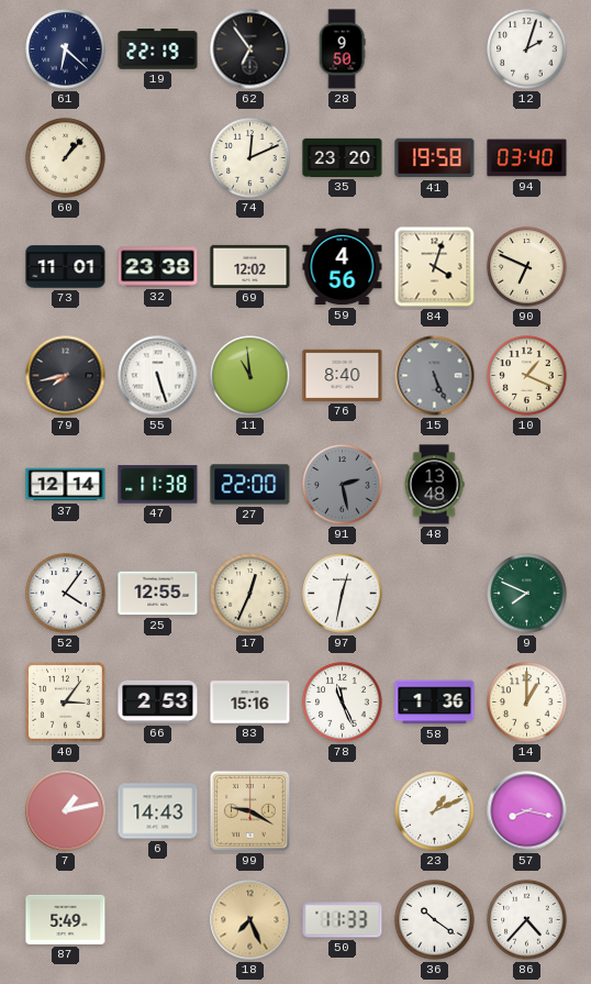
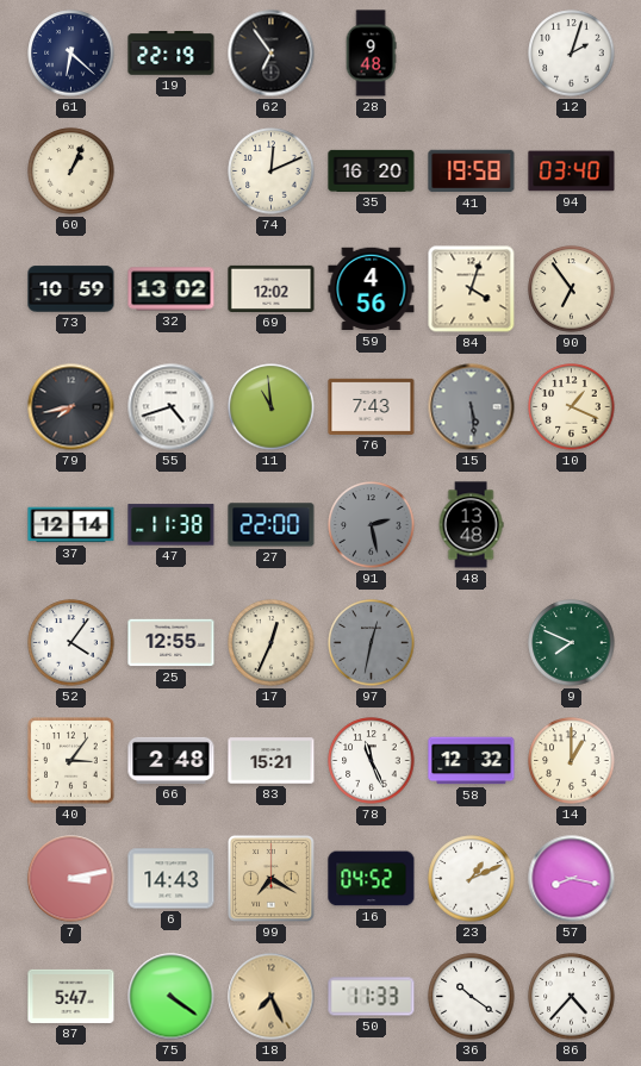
28: 9:50 -> 9:48 (371, 54)
60: 1:07 -> 1:04 (71, 172)
35: 23:20 -> 16:20 (372, 170)
73: 11:01 -> 10:59 (71, 289)
32: 23:38 -> 13:02 (172, 289)
90: 6:49 -> 6:54 (572, 289)
55: 5:27 -> 4:42 (172, 407)
76: 8:40 -> 7:43 (372, 406)
15: 5:26 -> 5:29 (472, 407)
97 dial: white -> grey (372, 643)
66: 2:53 -> 2:48 (172, 760)
83: 15:16 -> 15:21 (272, 761)
58: 1:36 -> 12:32 (472, 761)
7: 1:13 -> 3:13 (71, 879)
99: 9:20 -> 7:20 (272, 879)
16: none -> 04:52 (372, 879)
87: 5:49 -> 5:47 (71, 996)
75: none -> 4:21 (172, 997)
